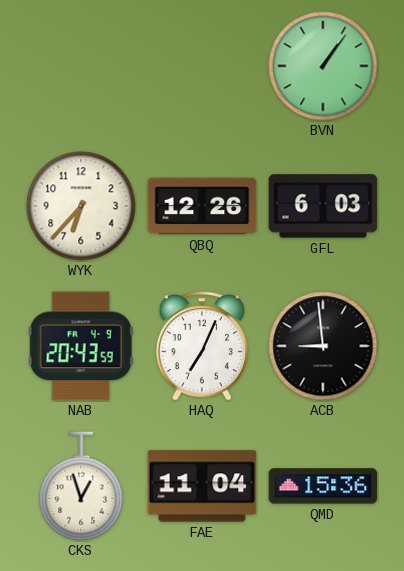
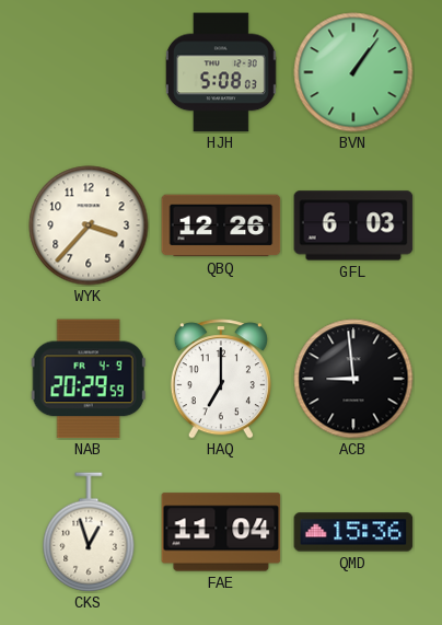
HJH: none -> 5:08 (221, 72)
WYK: 6:37 -> 3:37 (89, 225)
NAB: 20:43 -> 20:29 (89, 379)
HAQ: 7:04 -> 7:00 (221, 379)
